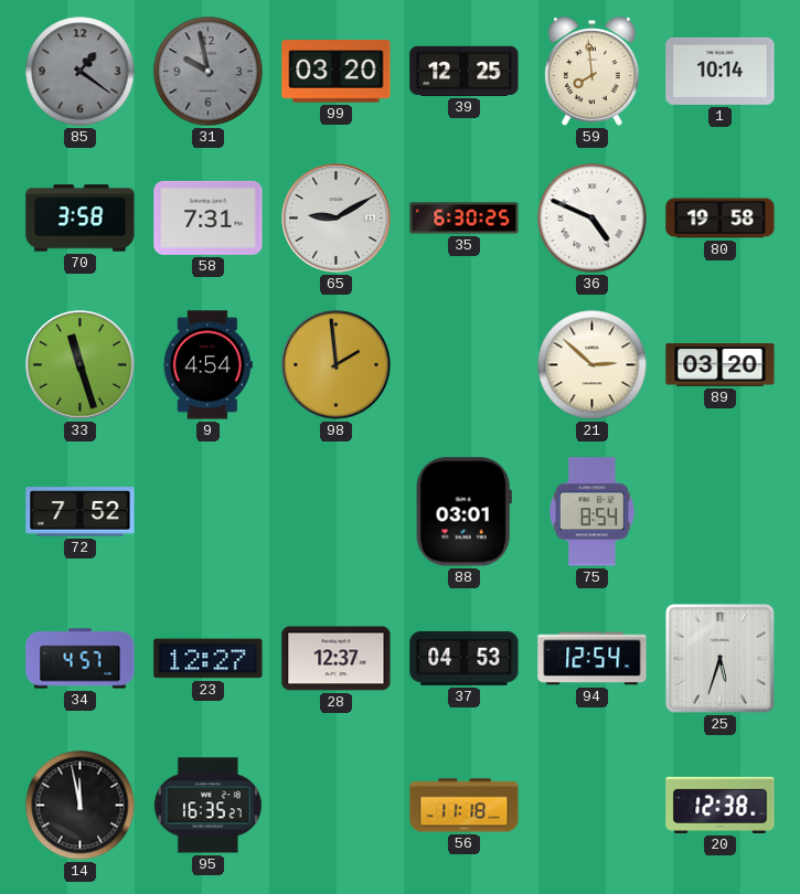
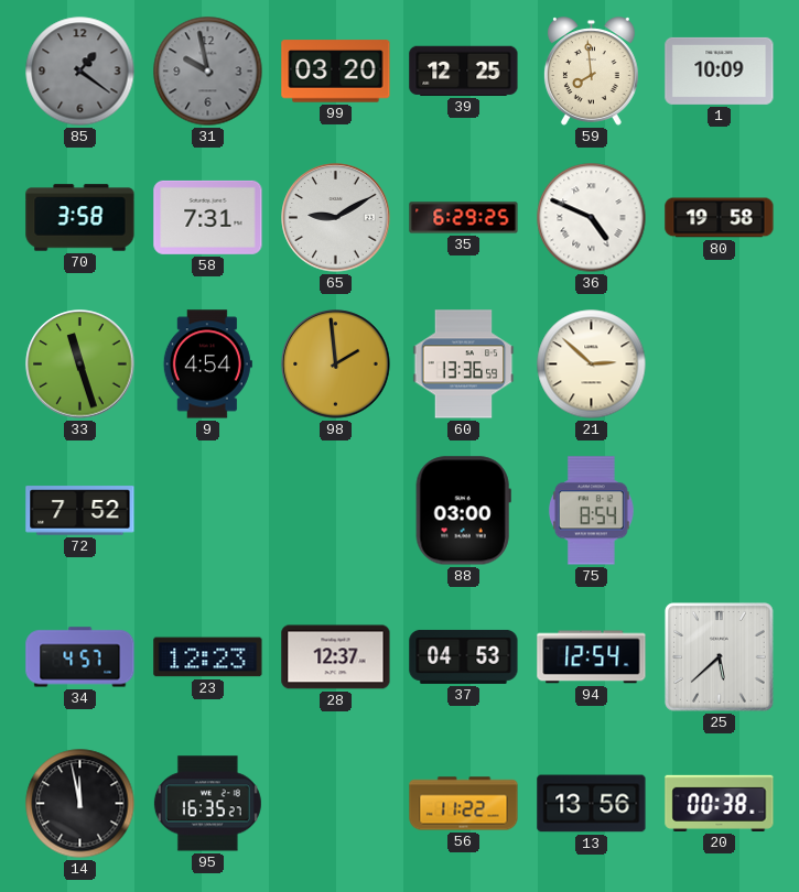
1: 10:14 -> 10:09 (720, 70)
35: 6:30 -> 6:29 (464, 218)
60: none -> 13:36 (464, 365)
89: 03:20 -> none (721, 364)
88: 03:01 -> 03:00 (463, 511)
23: 12:27 -> 12:23 (208, 657)
25: 5:33 -> 5:38 (720, 657)
56: 11:18 -> 11:22 (464, 804)
13: none -> 13:56 (592, 804)
20: 12:38 -> 00:38 (720, 803)
